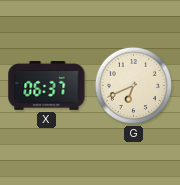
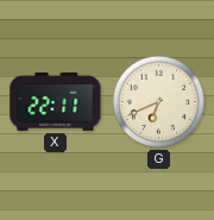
X: 06:37 -> 22:11 (56, 102)
